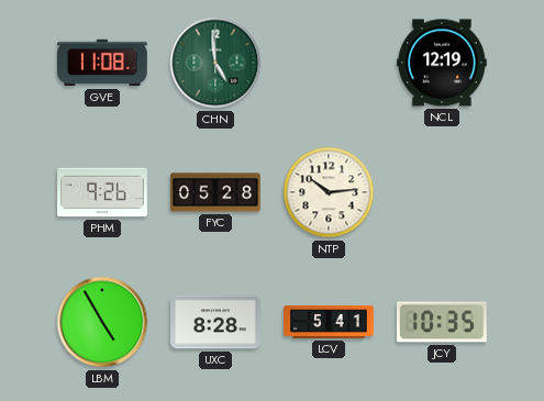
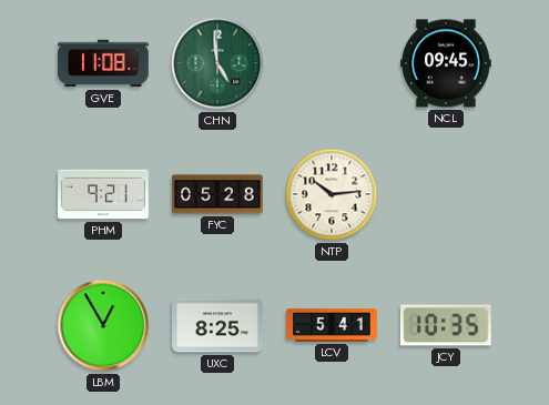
NCL: 12:19 -> 09:45 (447, 63)
PHM: 9:26 -> 9:21 (103, 194)
LBM: 4:55 -> 12:55 (103, 325)
UXC: 8:28 -> 8:25 (218, 325)
